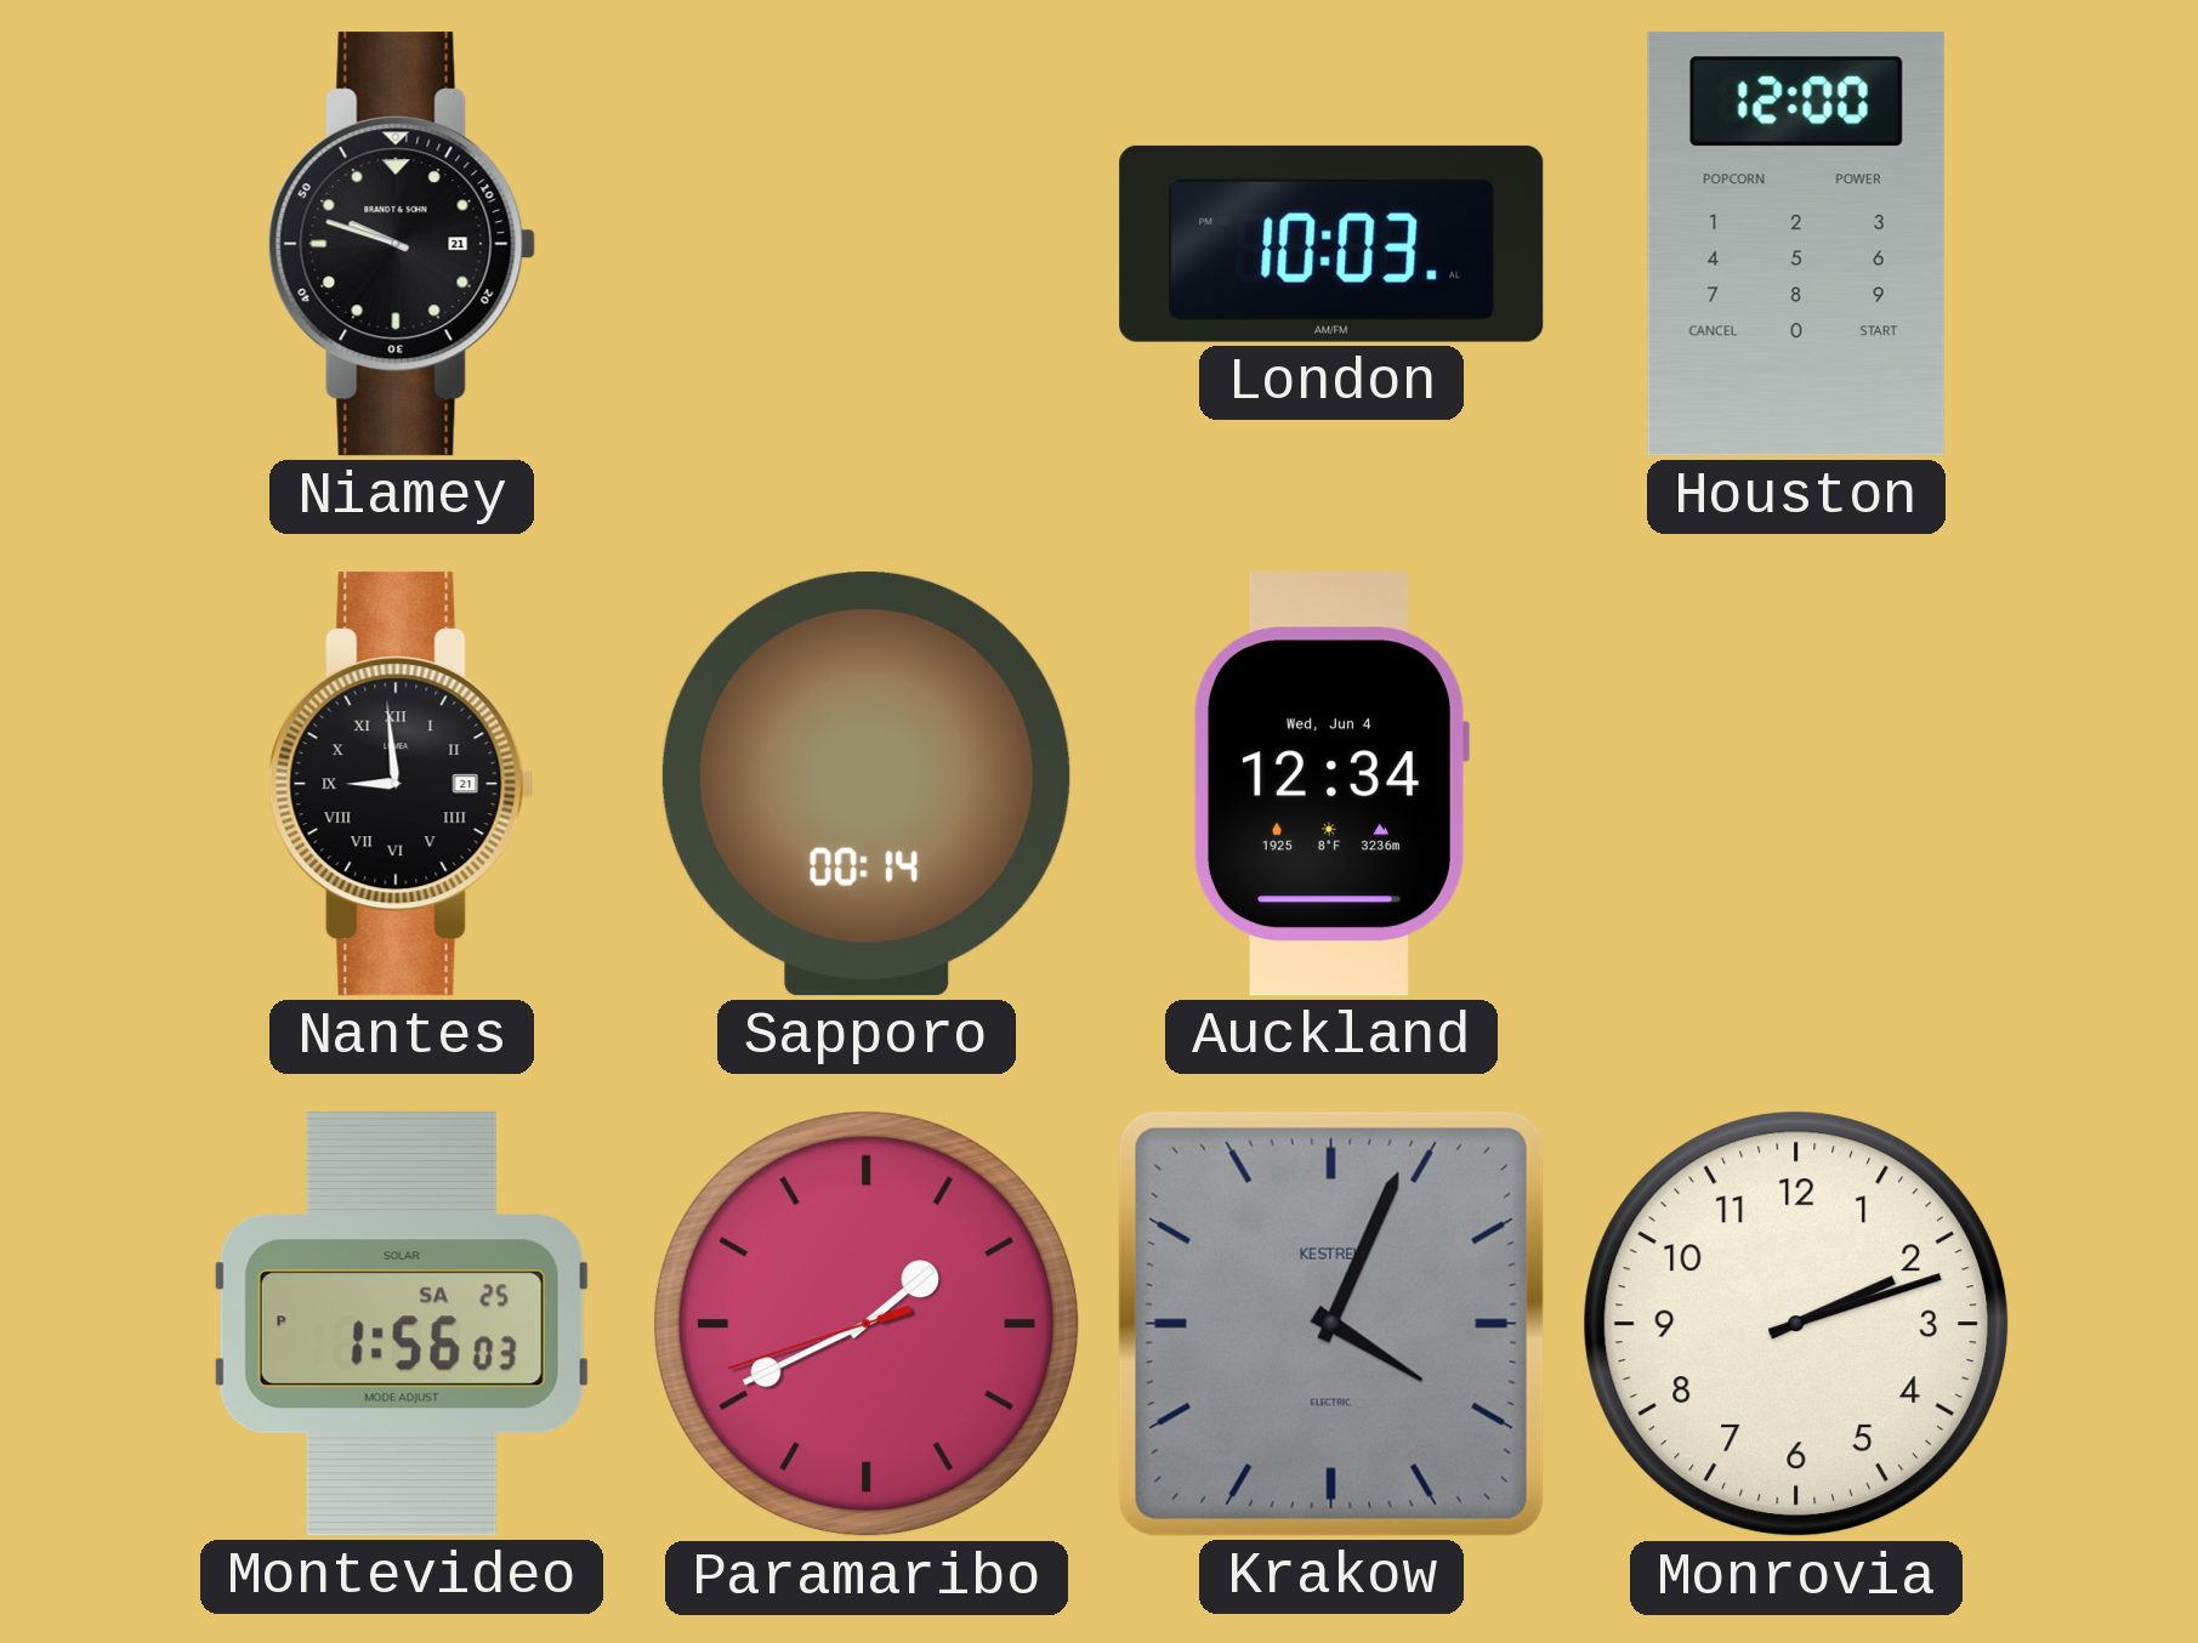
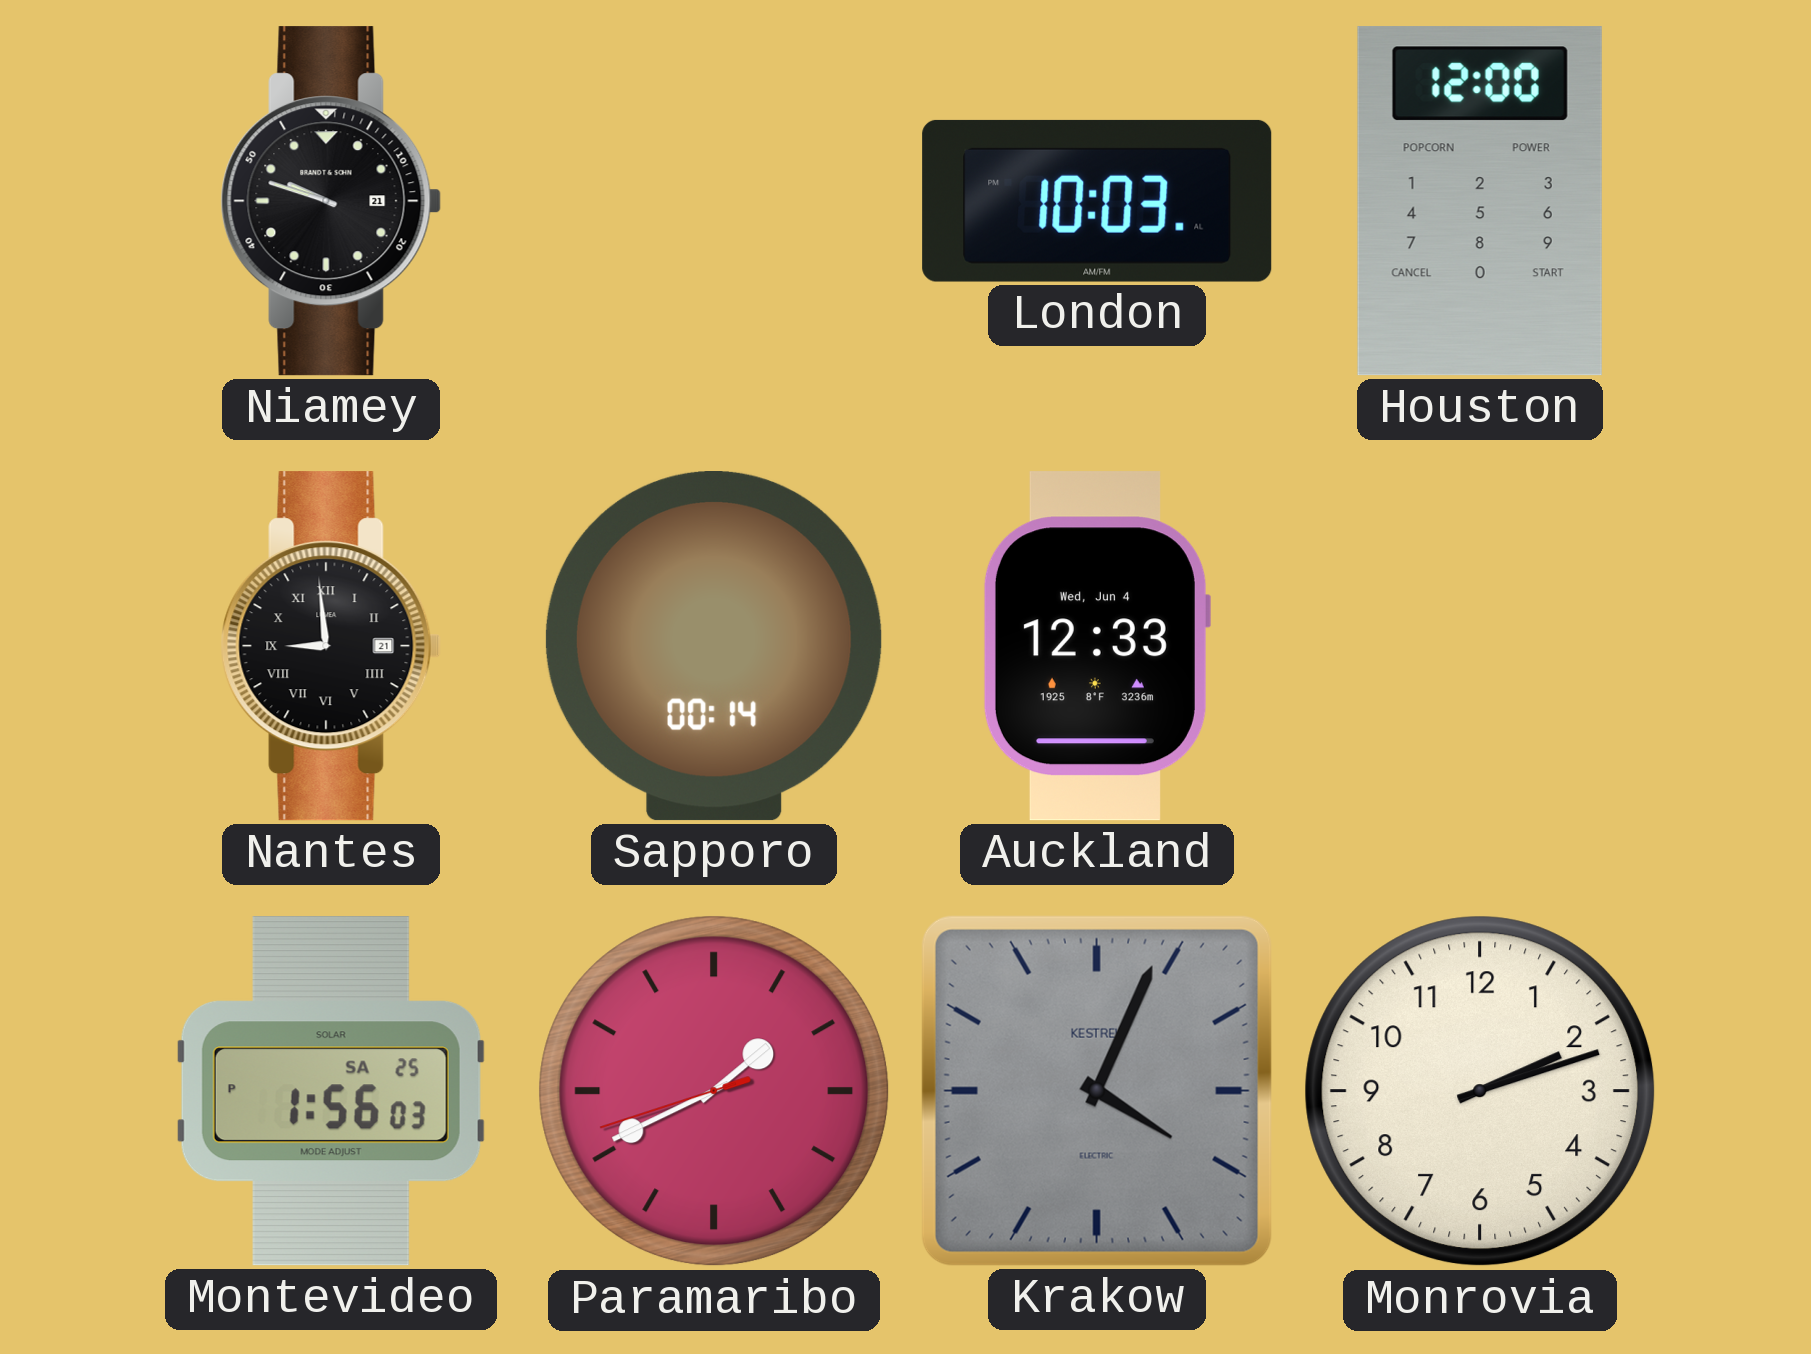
Auckland: 12:34 -> 12:33 (1096, 646)
